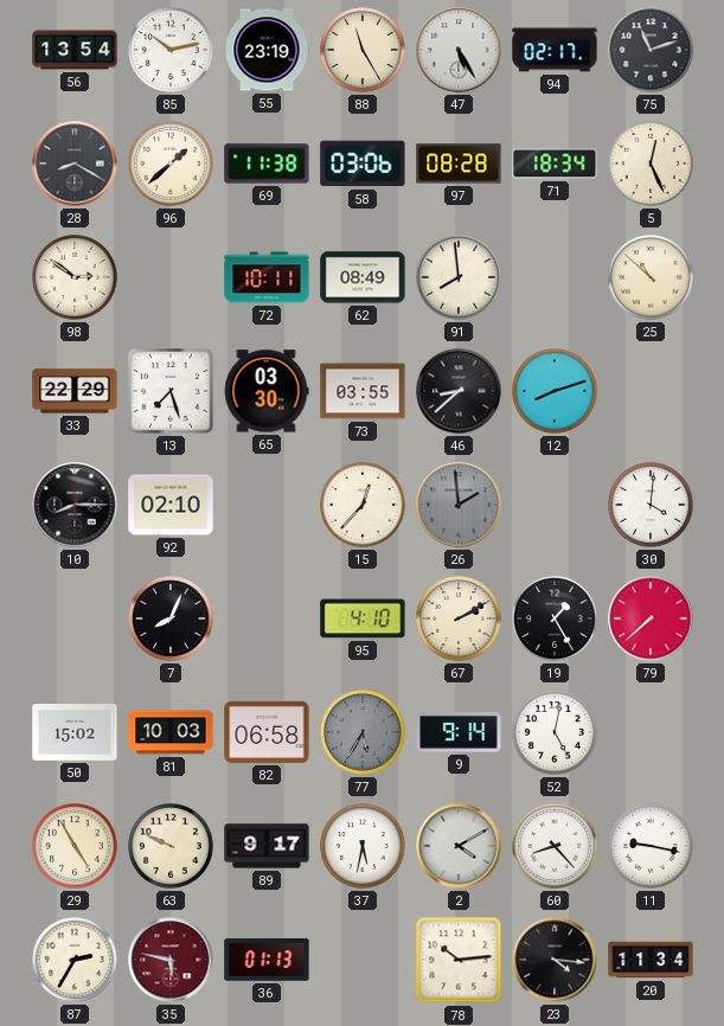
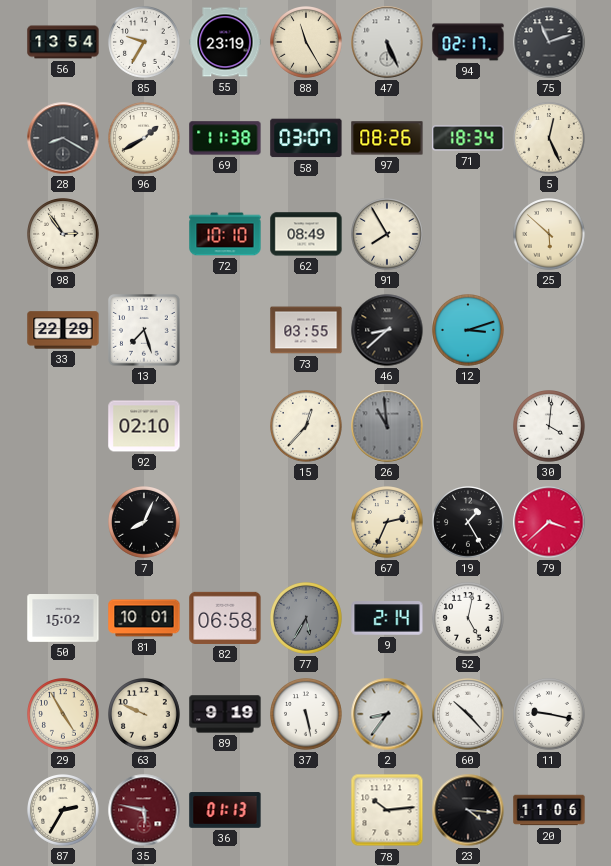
85: 10:13 -> 9:35 (145, 43)
47: 5:25 -> 5:26 (387, 42)
96: 1:38 -> 1:40 (145, 139)
58: 03:06 -> 03:07 (306, 138)
97: 08:28 -> 08:26 (387, 138)
98: 2:51 -> 2:54 (64, 235)
72: 10:11 -> 10:10 (225, 234)
91: 7:59 -> 7:55 (388, 235)
25: 10:52 -> 5:52 (550, 235)
65: 03:30 -> none (267, 391)
12: 8:12 -> 3:12 (469, 331)
10: 8:15 -> none (75, 505)
26: 1:59 -> 10:59 (387, 426)
95: 4:10 -> none (363, 618)
67: 2:10 -> 2:34 (388, 523)
79: 7:38 -> 3:38 (549, 522)
81: 10:03 -> 10:01 (144, 618)
9: 9:14 -> 2:14 (387, 618)
89: 9:17 -> 9:19 (225, 714)
37: 5:32 -> 5:28 (307, 715)
2: 4:10 -> 8:36 (387, 714)
60: 8:23 -> 10:23 (469, 715)
20: 11:34 -> 11:06 (549, 810)
